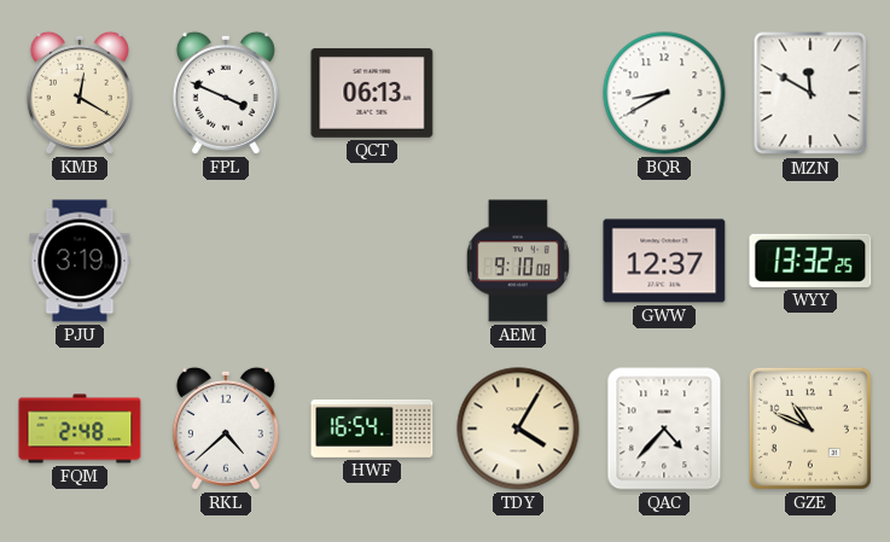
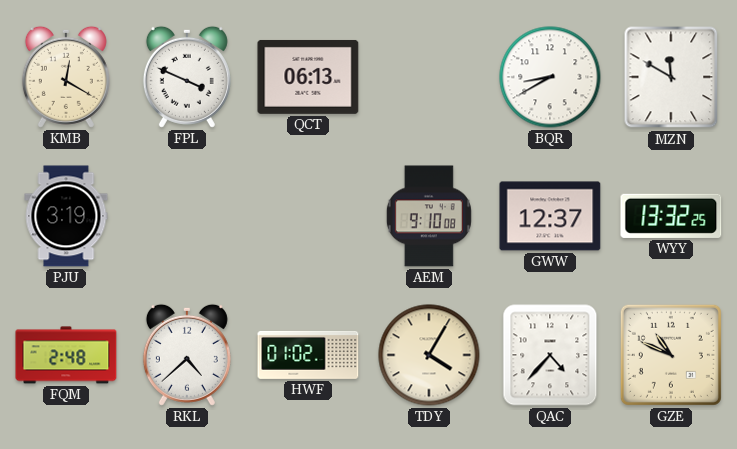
HWF: 16:54 -> 01:02 (308, 355)
